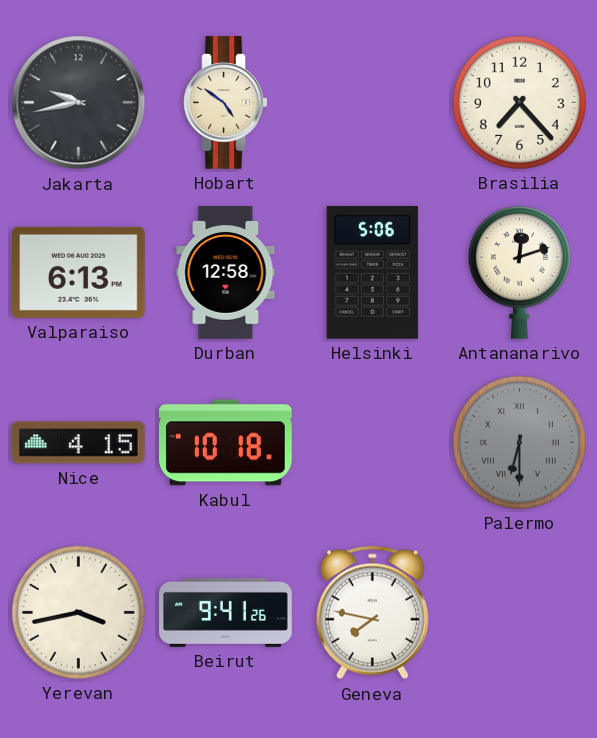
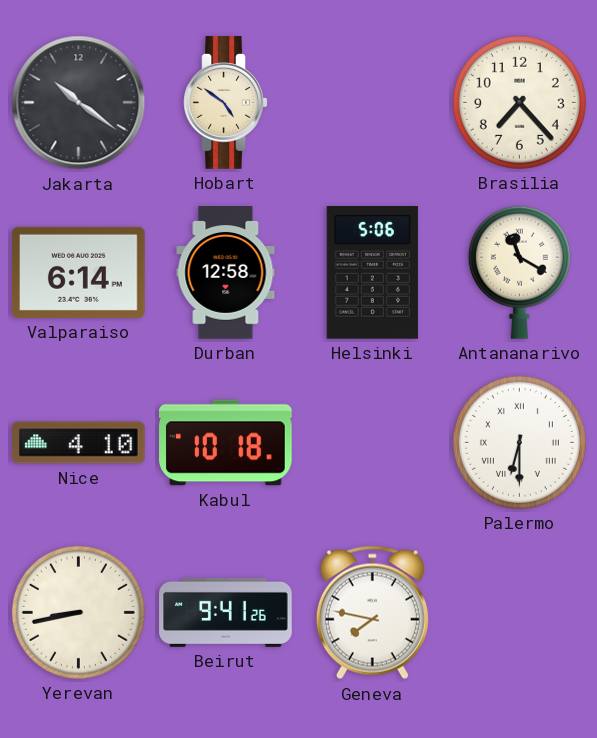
Jakarta: 9:43 -> 10:21 (79, 103)
Valparaiso: 6:13 -> 6:14 (79, 272)
Antananarivo: 12:12 -> 11:20 (519, 272)
Nice: 4:15 -> 4:10 (79, 443)
Palermo dial: grey -> white (519, 442)
Yerevan: 3:43 -> 8:43 (78, 612)
